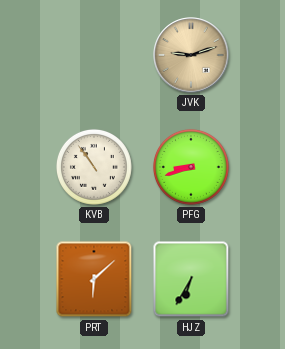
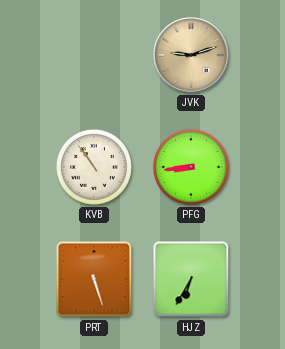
PFG: 8:42 -> 8:44 (191, 167)
PRT: 6:08 -> 5:27 (94, 279)
